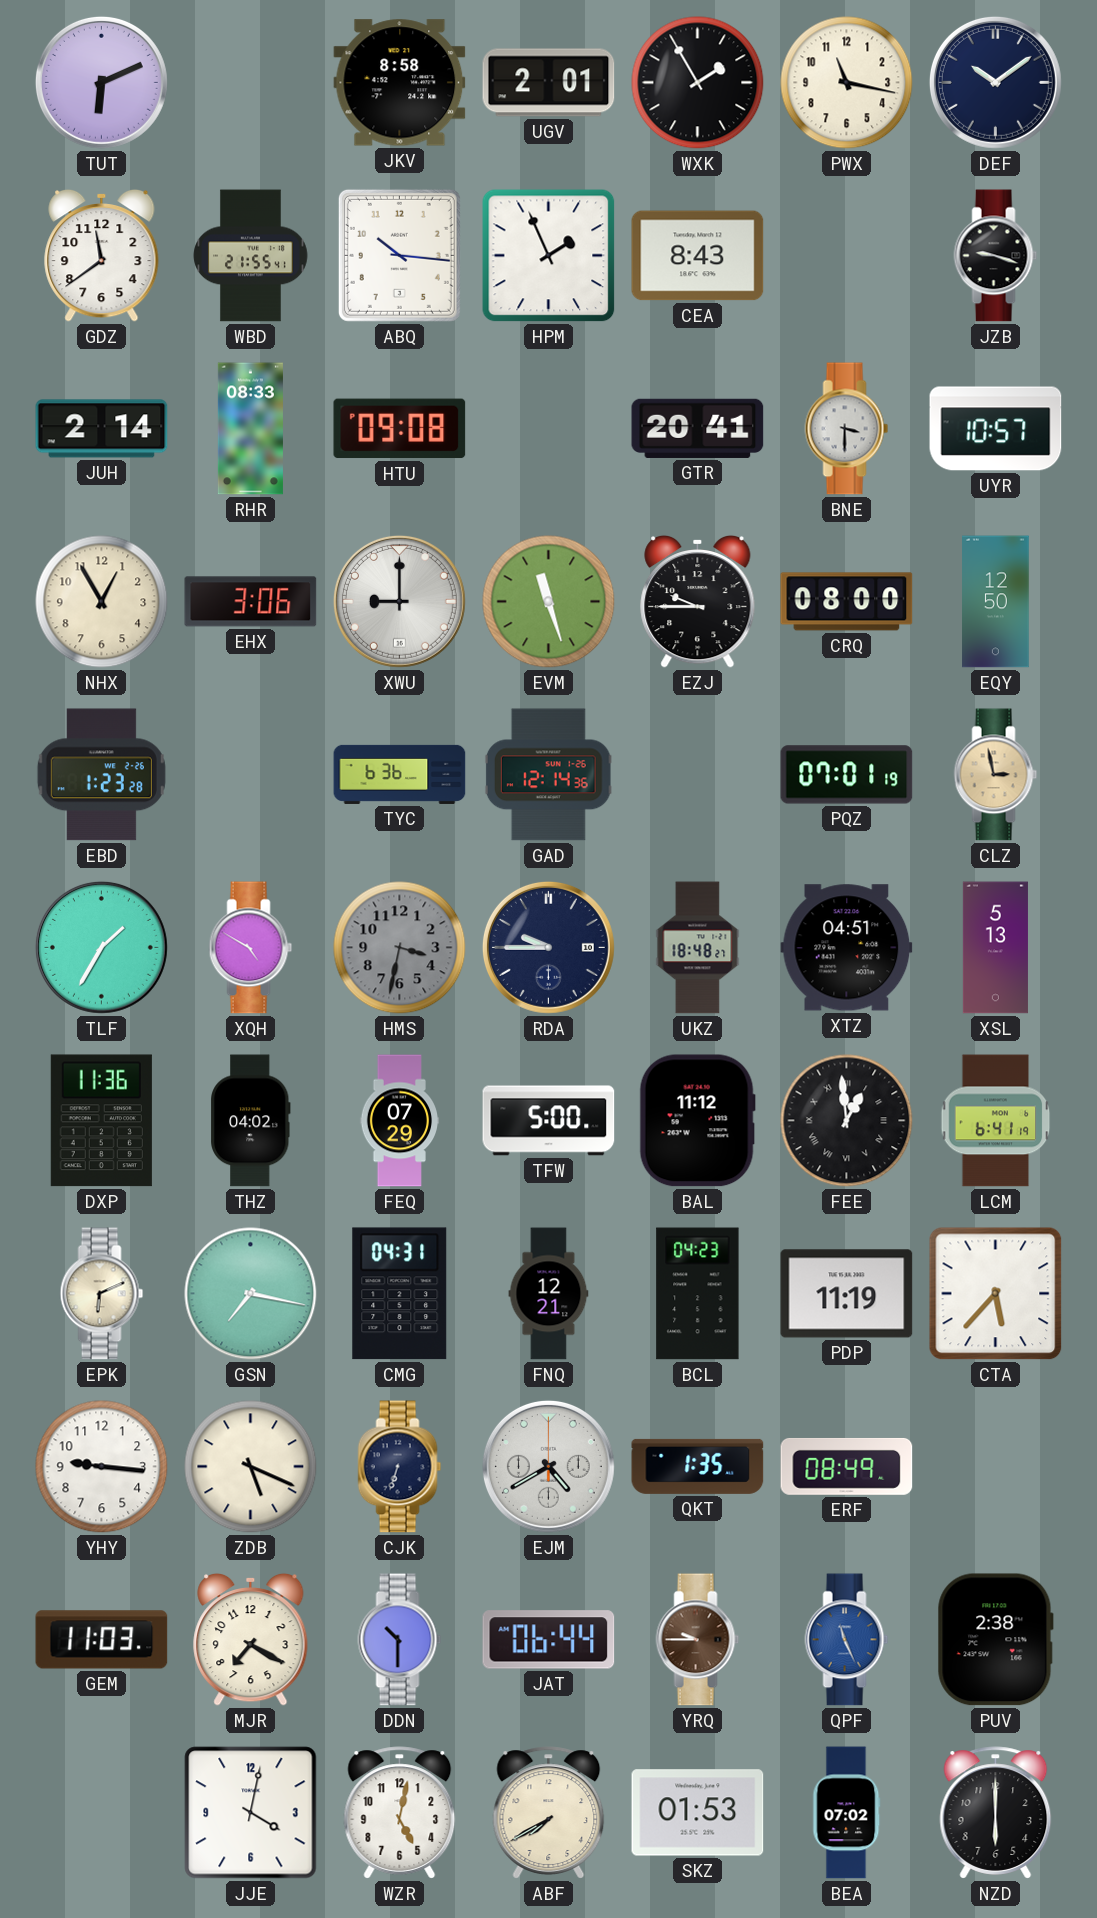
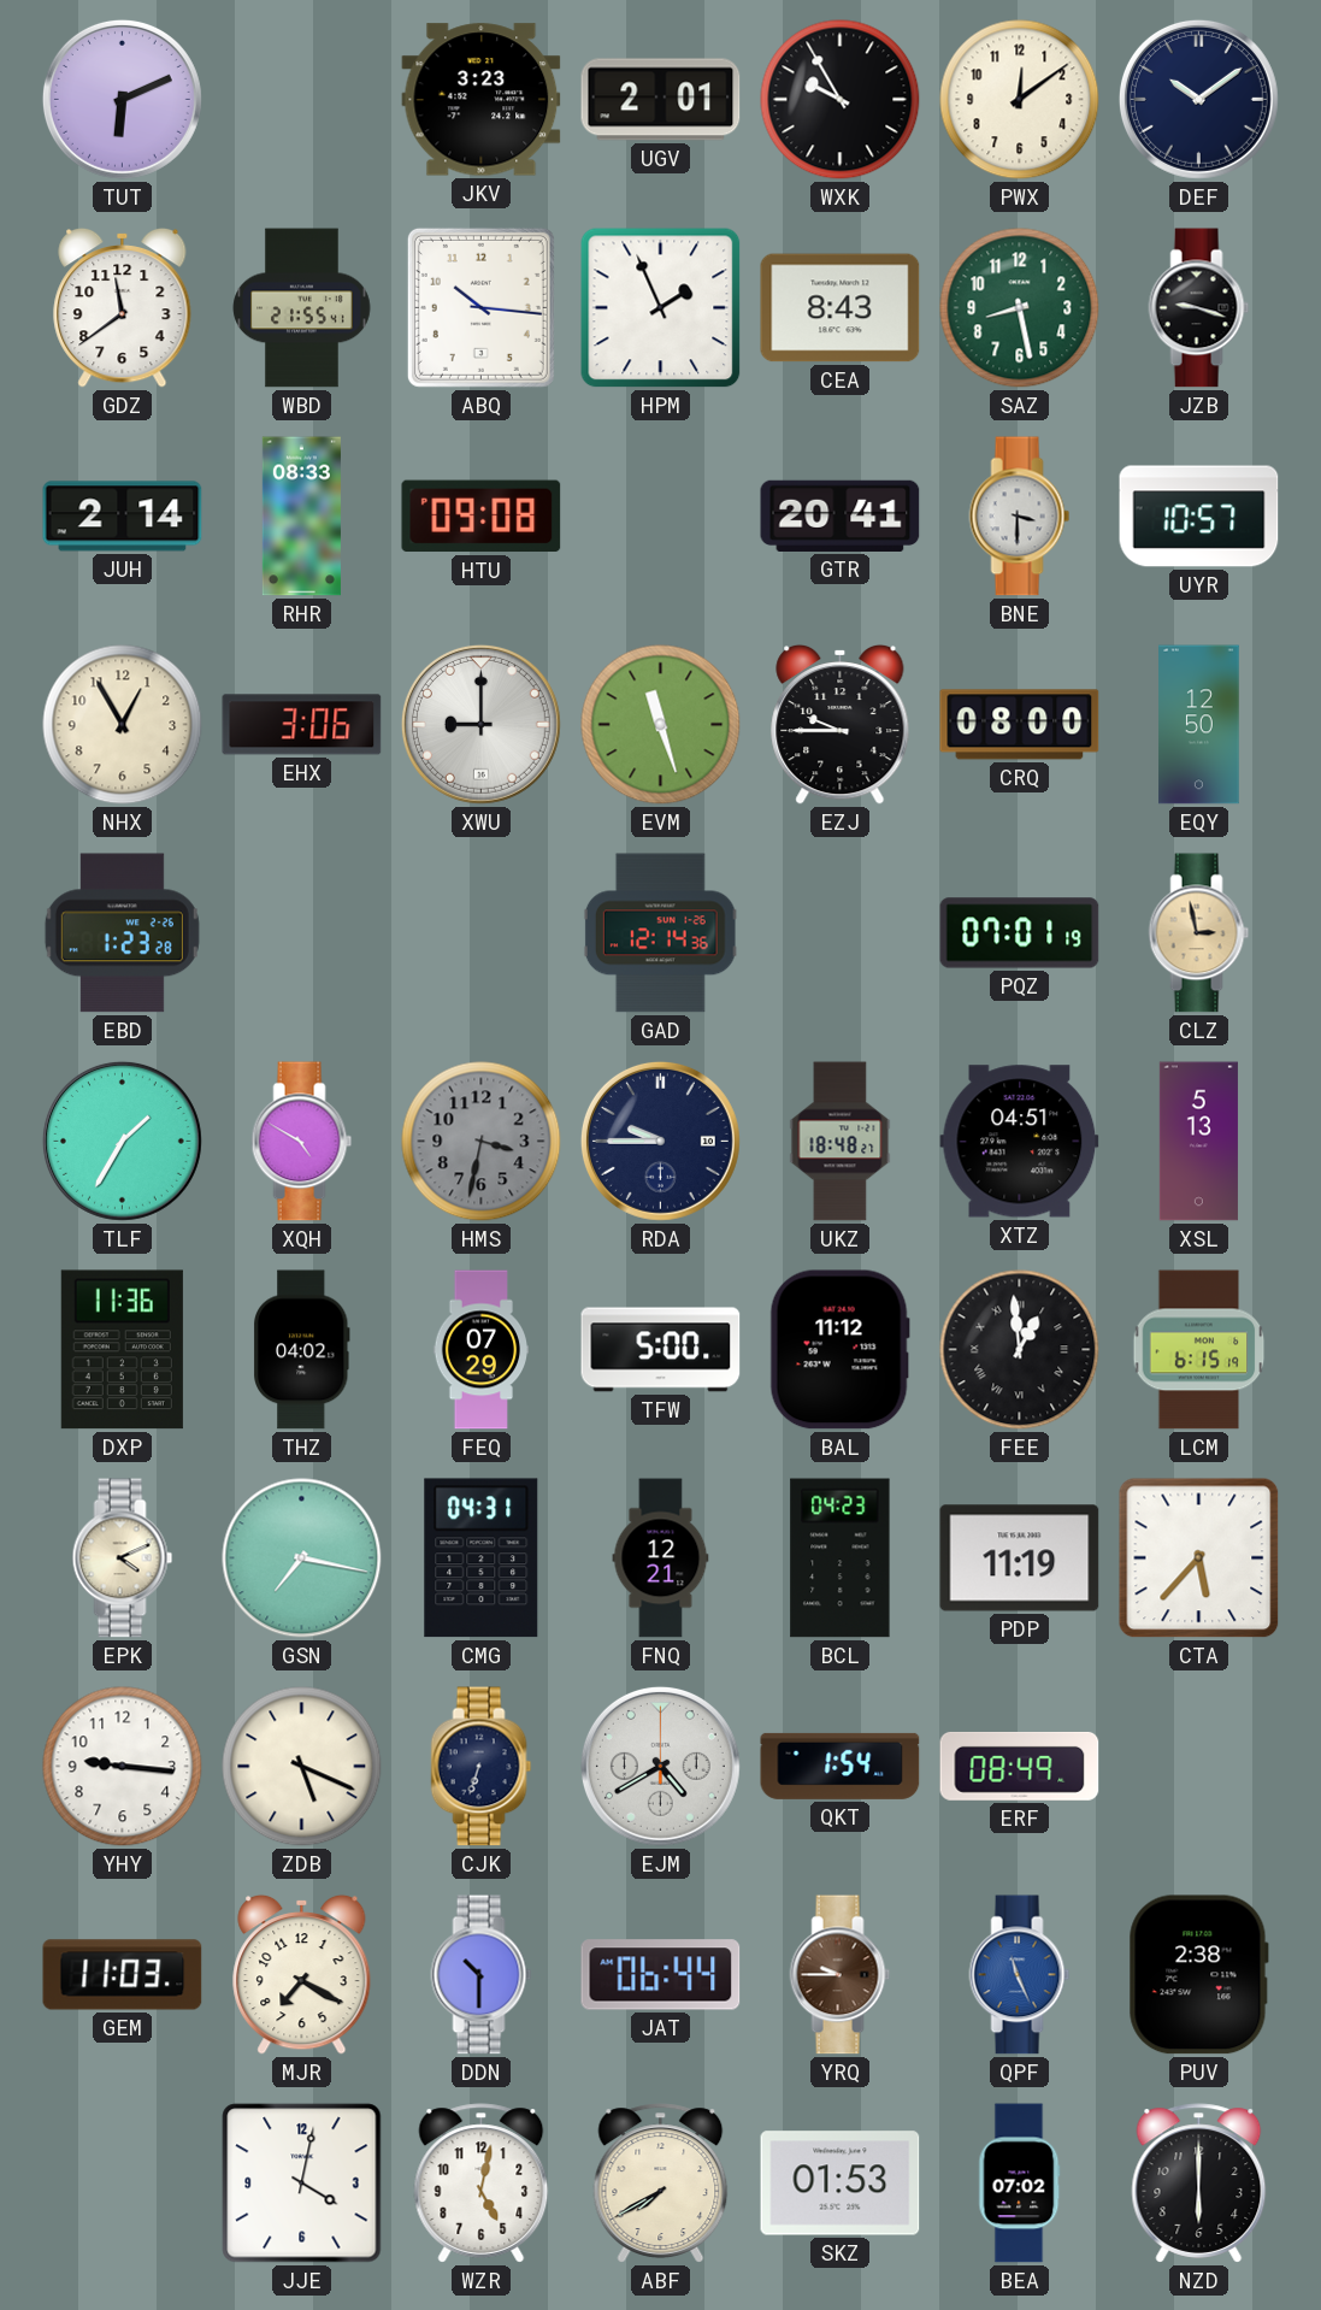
JKV: 8:58 -> 3:23 (482, 100)
WXK: 1:55 -> 9:55 (841, 100)
PWX: 11:17 -> 12:09 (1020, 100)
SAZ: none -> 8:28 (1020, 308)
TYC: 6:36 -> none (400, 774)
LCM: 6:41 -> 6:15 (1199, 1350)
EPK: 6:11 -> 4:11 (123, 1558)
QKT: 1:35 -> 1:54 (841, 1766)
